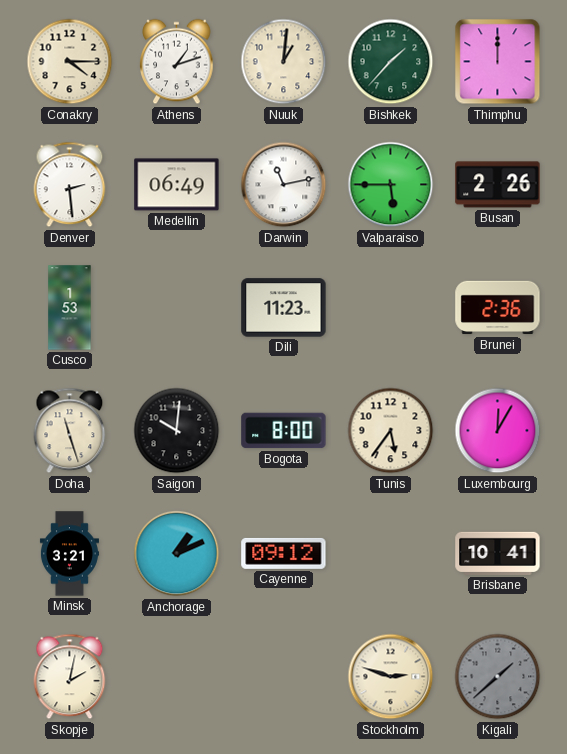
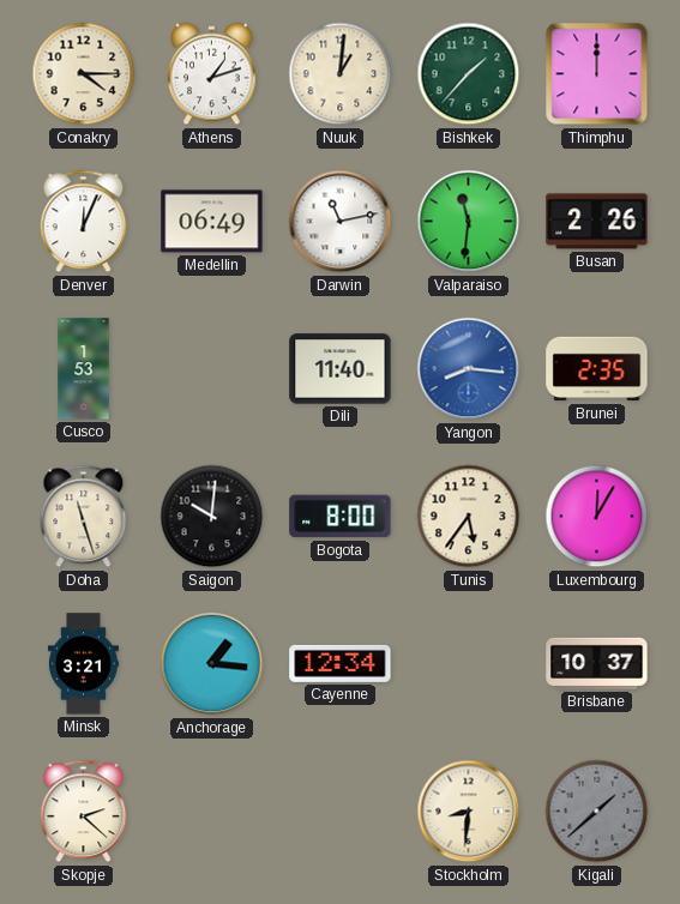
Denver: 2:29 -> 12:04 (84, 222)
Valparaiso: 5:45 -> 11:31 (469, 222)
Dili: 11:23 -> 11:40 (341, 369)
Yangon: none -> 8:16 (469, 369)
Brunei: 2:36 -> 2:35 (597, 369)
Anchorage: 1:11 -> 1:16 (212, 664)
Cayenne: 09:12 -> 12:34 (341, 663)
Brisbane: 10:41 -> 10:37 (597, 663)
Skopje: 2:02 -> 2:22 (84, 812)
Stockholm: 2:48 -> 8:31 (469, 812)
